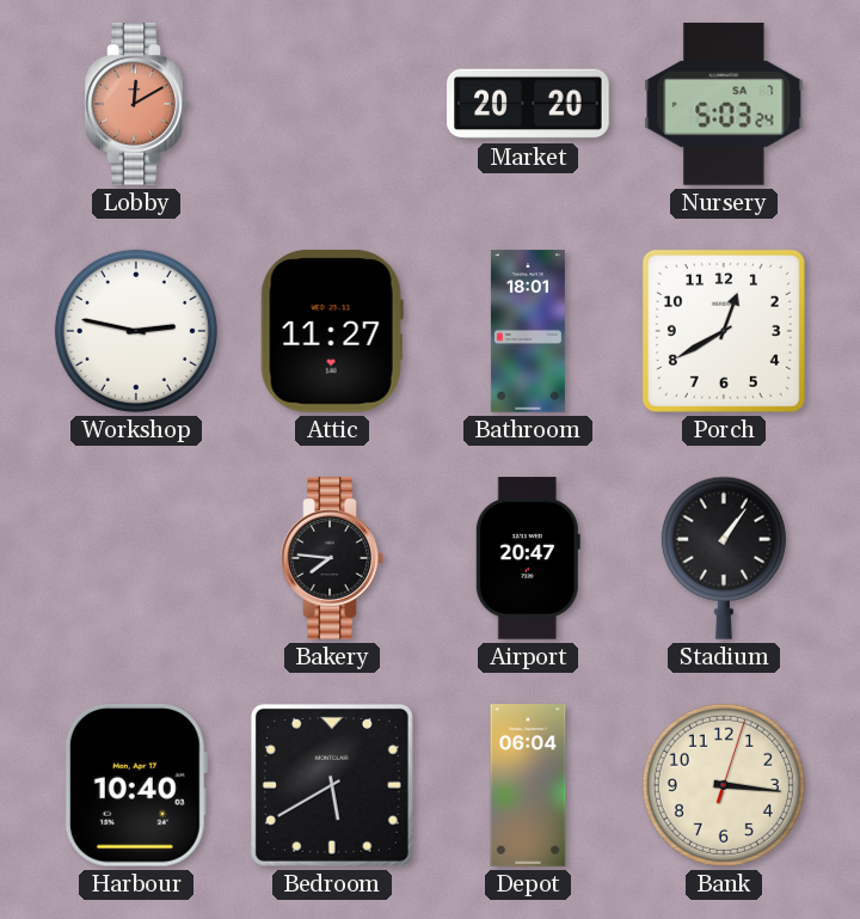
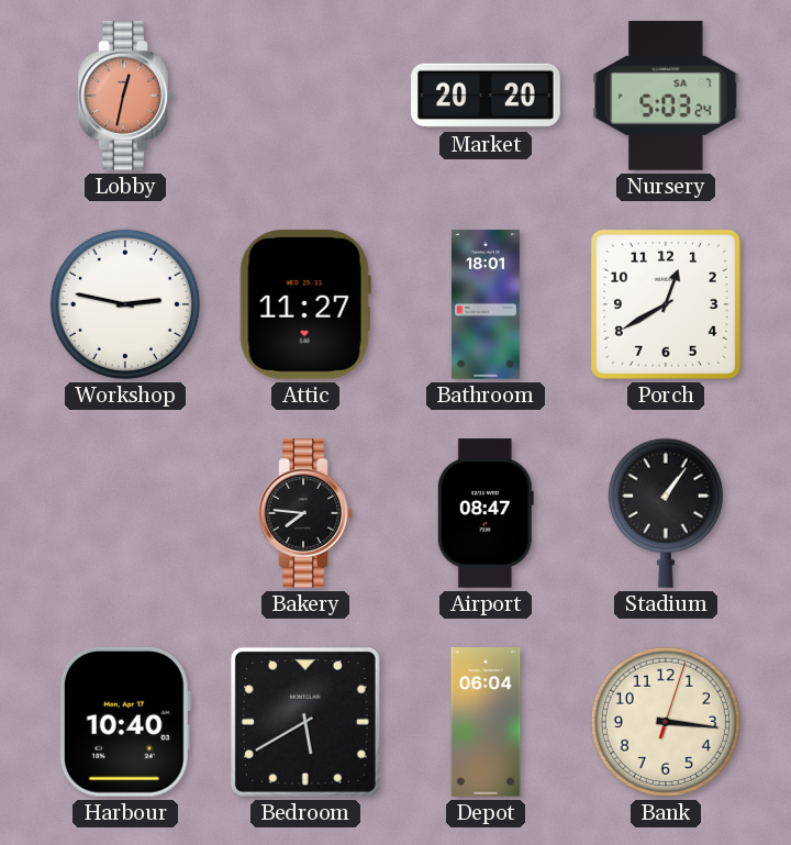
Lobby: 12:10 -> 12:32 (125, 96)
Airport: 20:47 -> 08:47 (486, 513)
